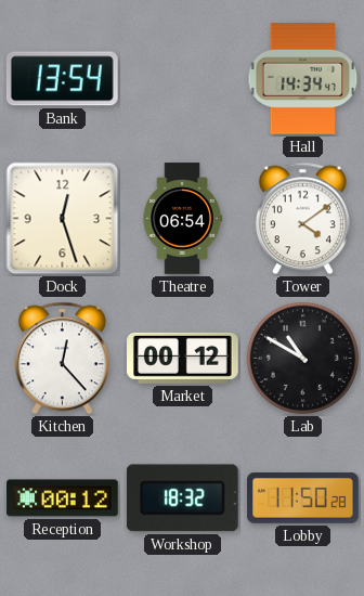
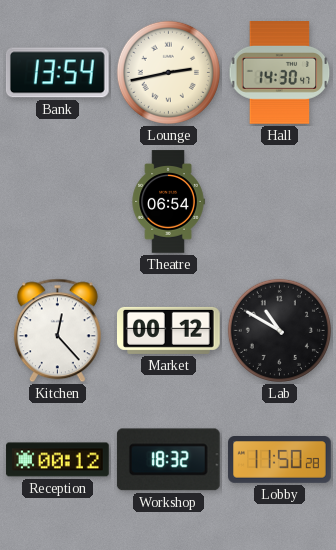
Lounge: none -> 2:43 (168, 72)
Hall: 14:34 -> 14:30 (280, 73)
Dock: 12:27 -> none (63, 219)
Tower: 4:09 -> none (302, 219)
